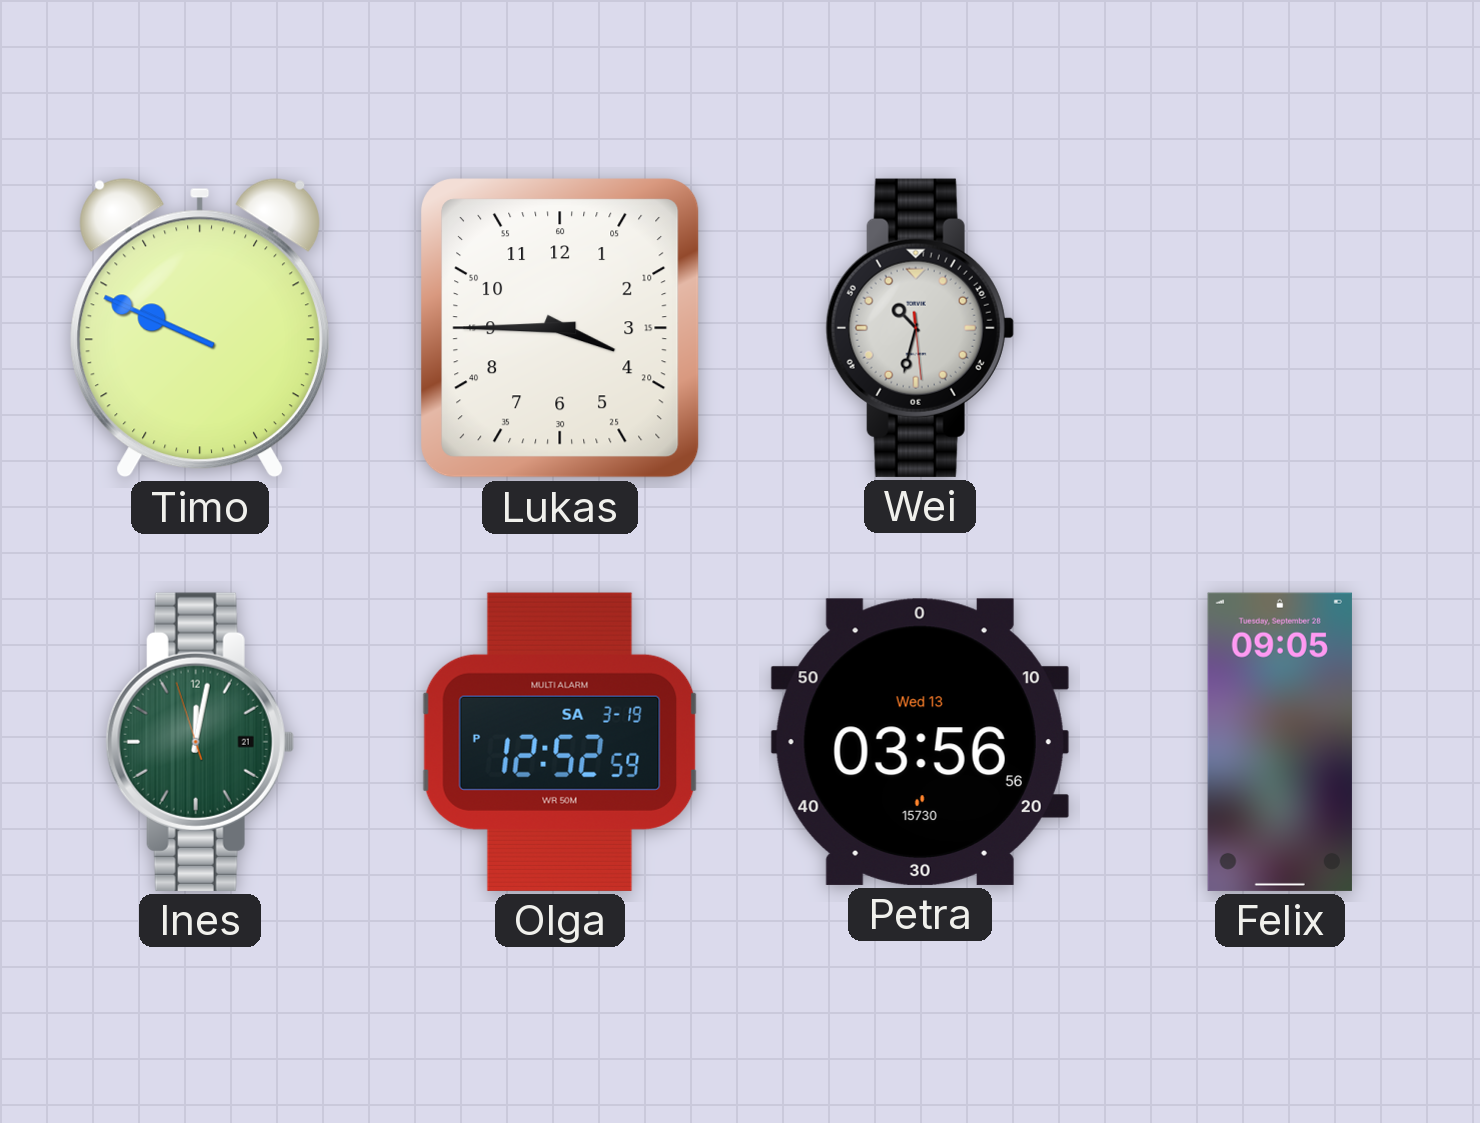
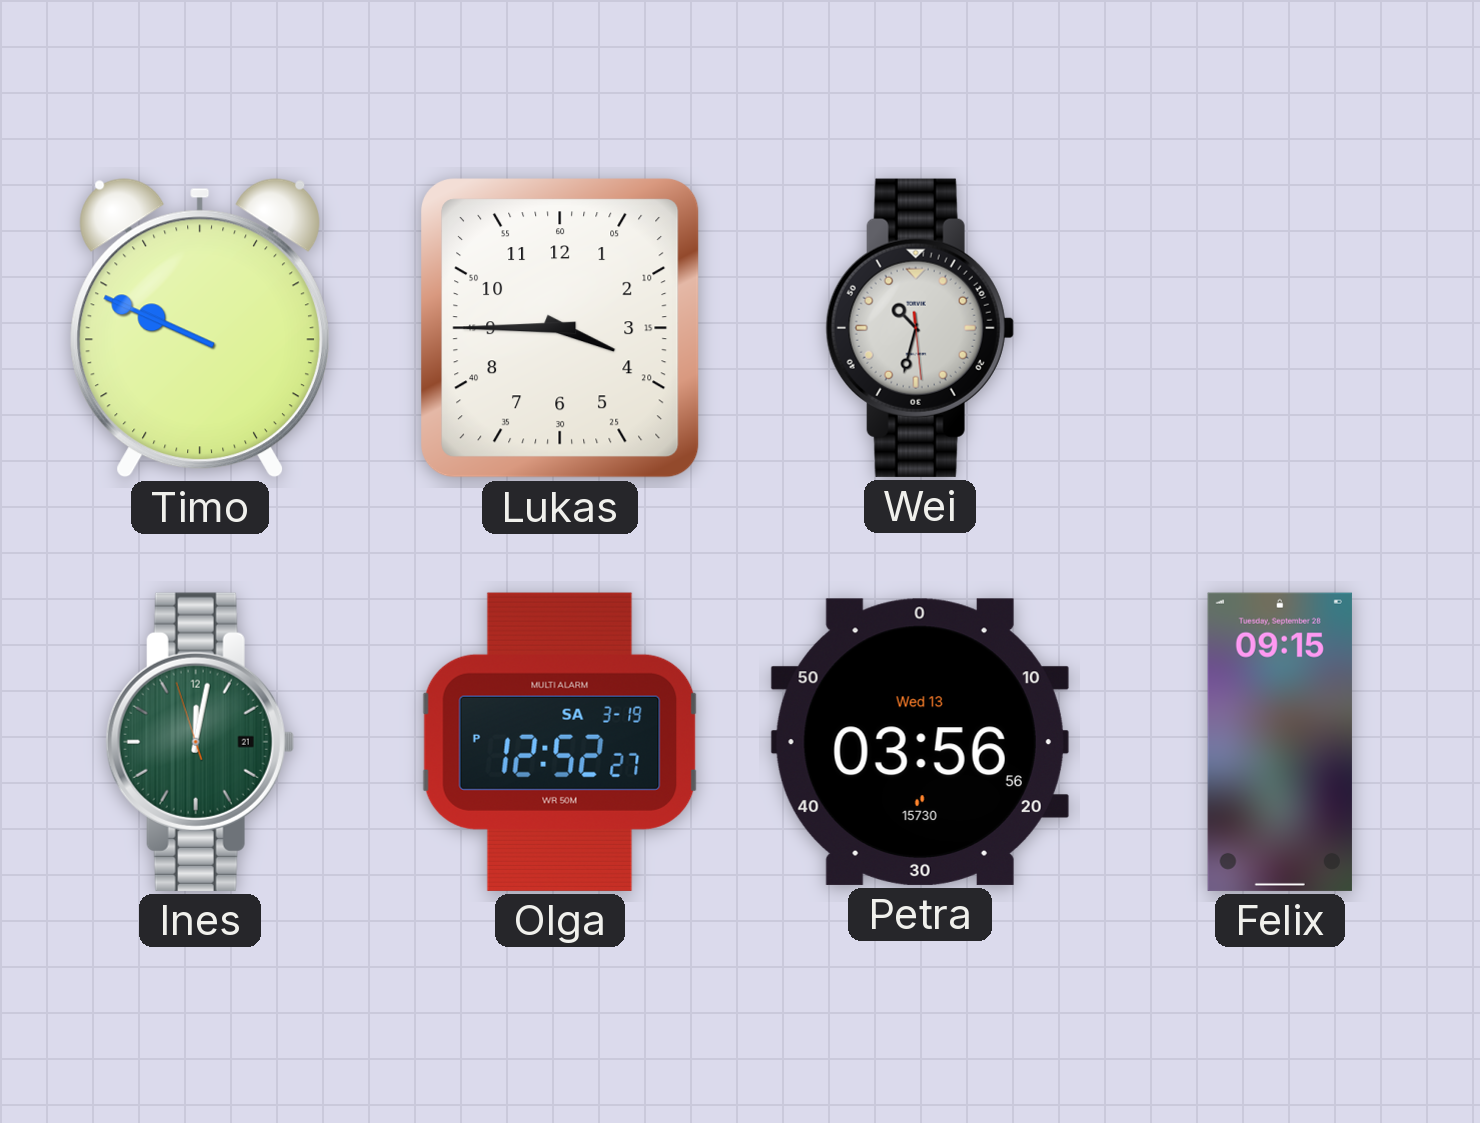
Olga: 12:52:59 PM -> 12:52:27 PM (560, 742)
Felix: 09:05 -> 09:15 (1280, 742)
